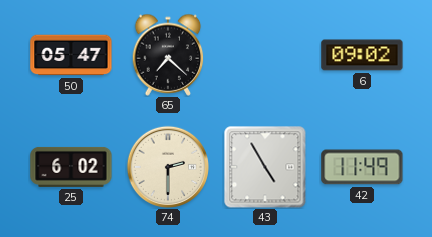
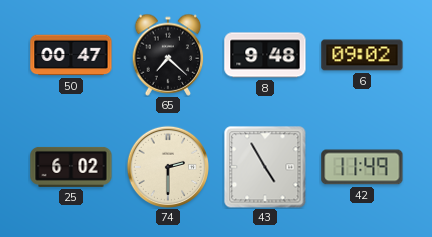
50: 05:47 -> 00:47 (71, 55)
8: none -> 9:48 (265, 55)
